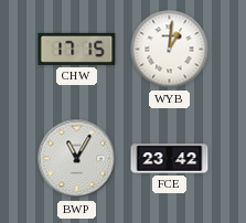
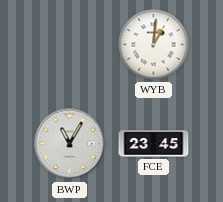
CHW: 17:15 -> none (77, 49)
FCE: 23:42 -> 23:45 (154, 144)
